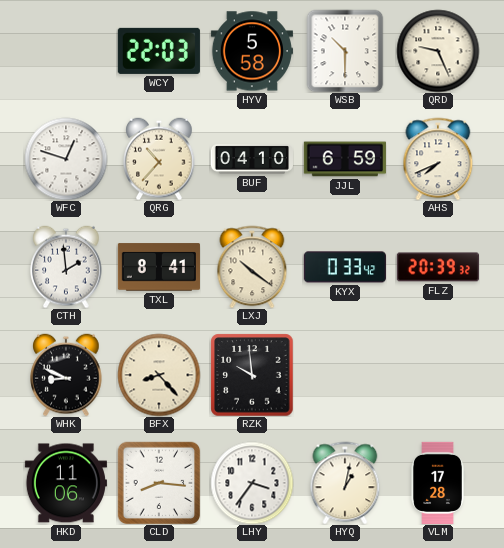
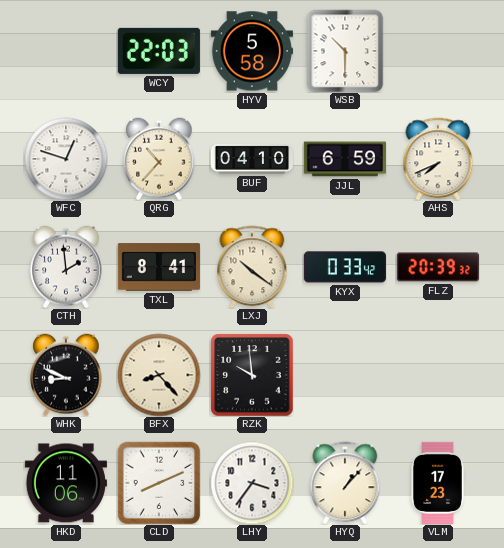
QRD: 9:26 -> none (438, 51)
CLD: 8:16 -> 8:11 (159, 483)
HYQ: 1:02 -> 1:07 (345, 483)
VLM: 17:28 -> 17:23 (438, 482)
